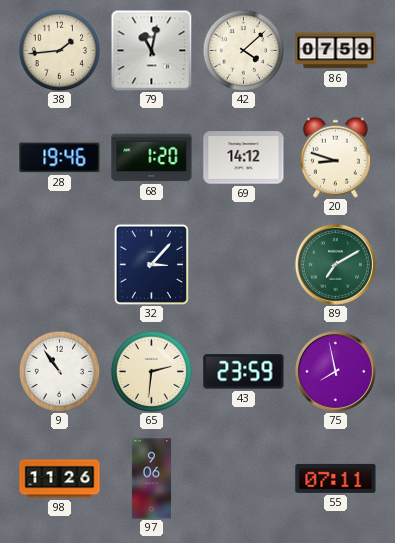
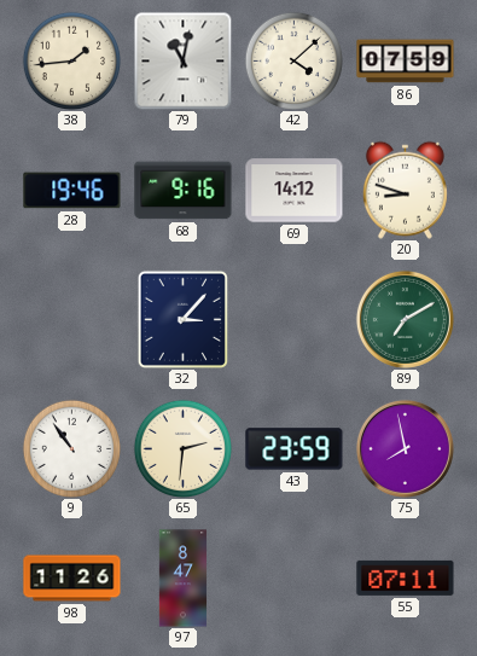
68: 1:20 -> 9:16 (184, 191)
97: 9:06 -> 8:47 (184, 579)
